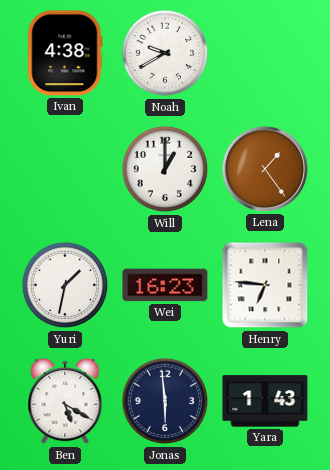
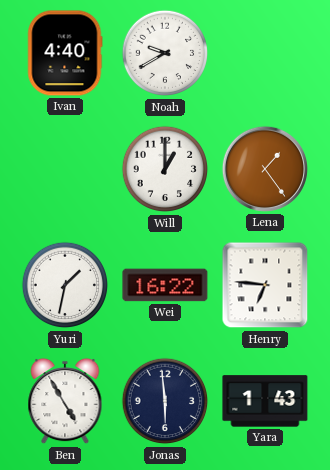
Ivan: 4:38 -> 4:40 (65, 53)
Wei: 16:23 -> 16:22 (165, 285)
Ben: 5:20 -> 4:55 (65, 401)
